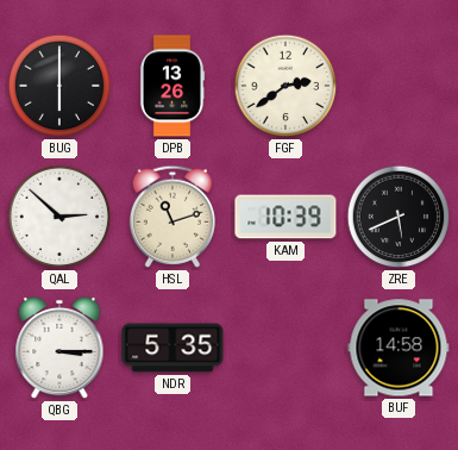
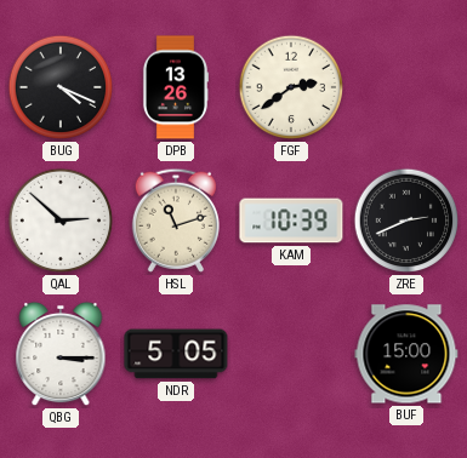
BUG: 6:00 -> 4:19 (61, 87)
ZRE: 5:41 -> 2:41 (406, 221)
NDR: 5:35 -> 5:05 (176, 354)
BUF: 14:58 -> 15:00 (406, 354)
